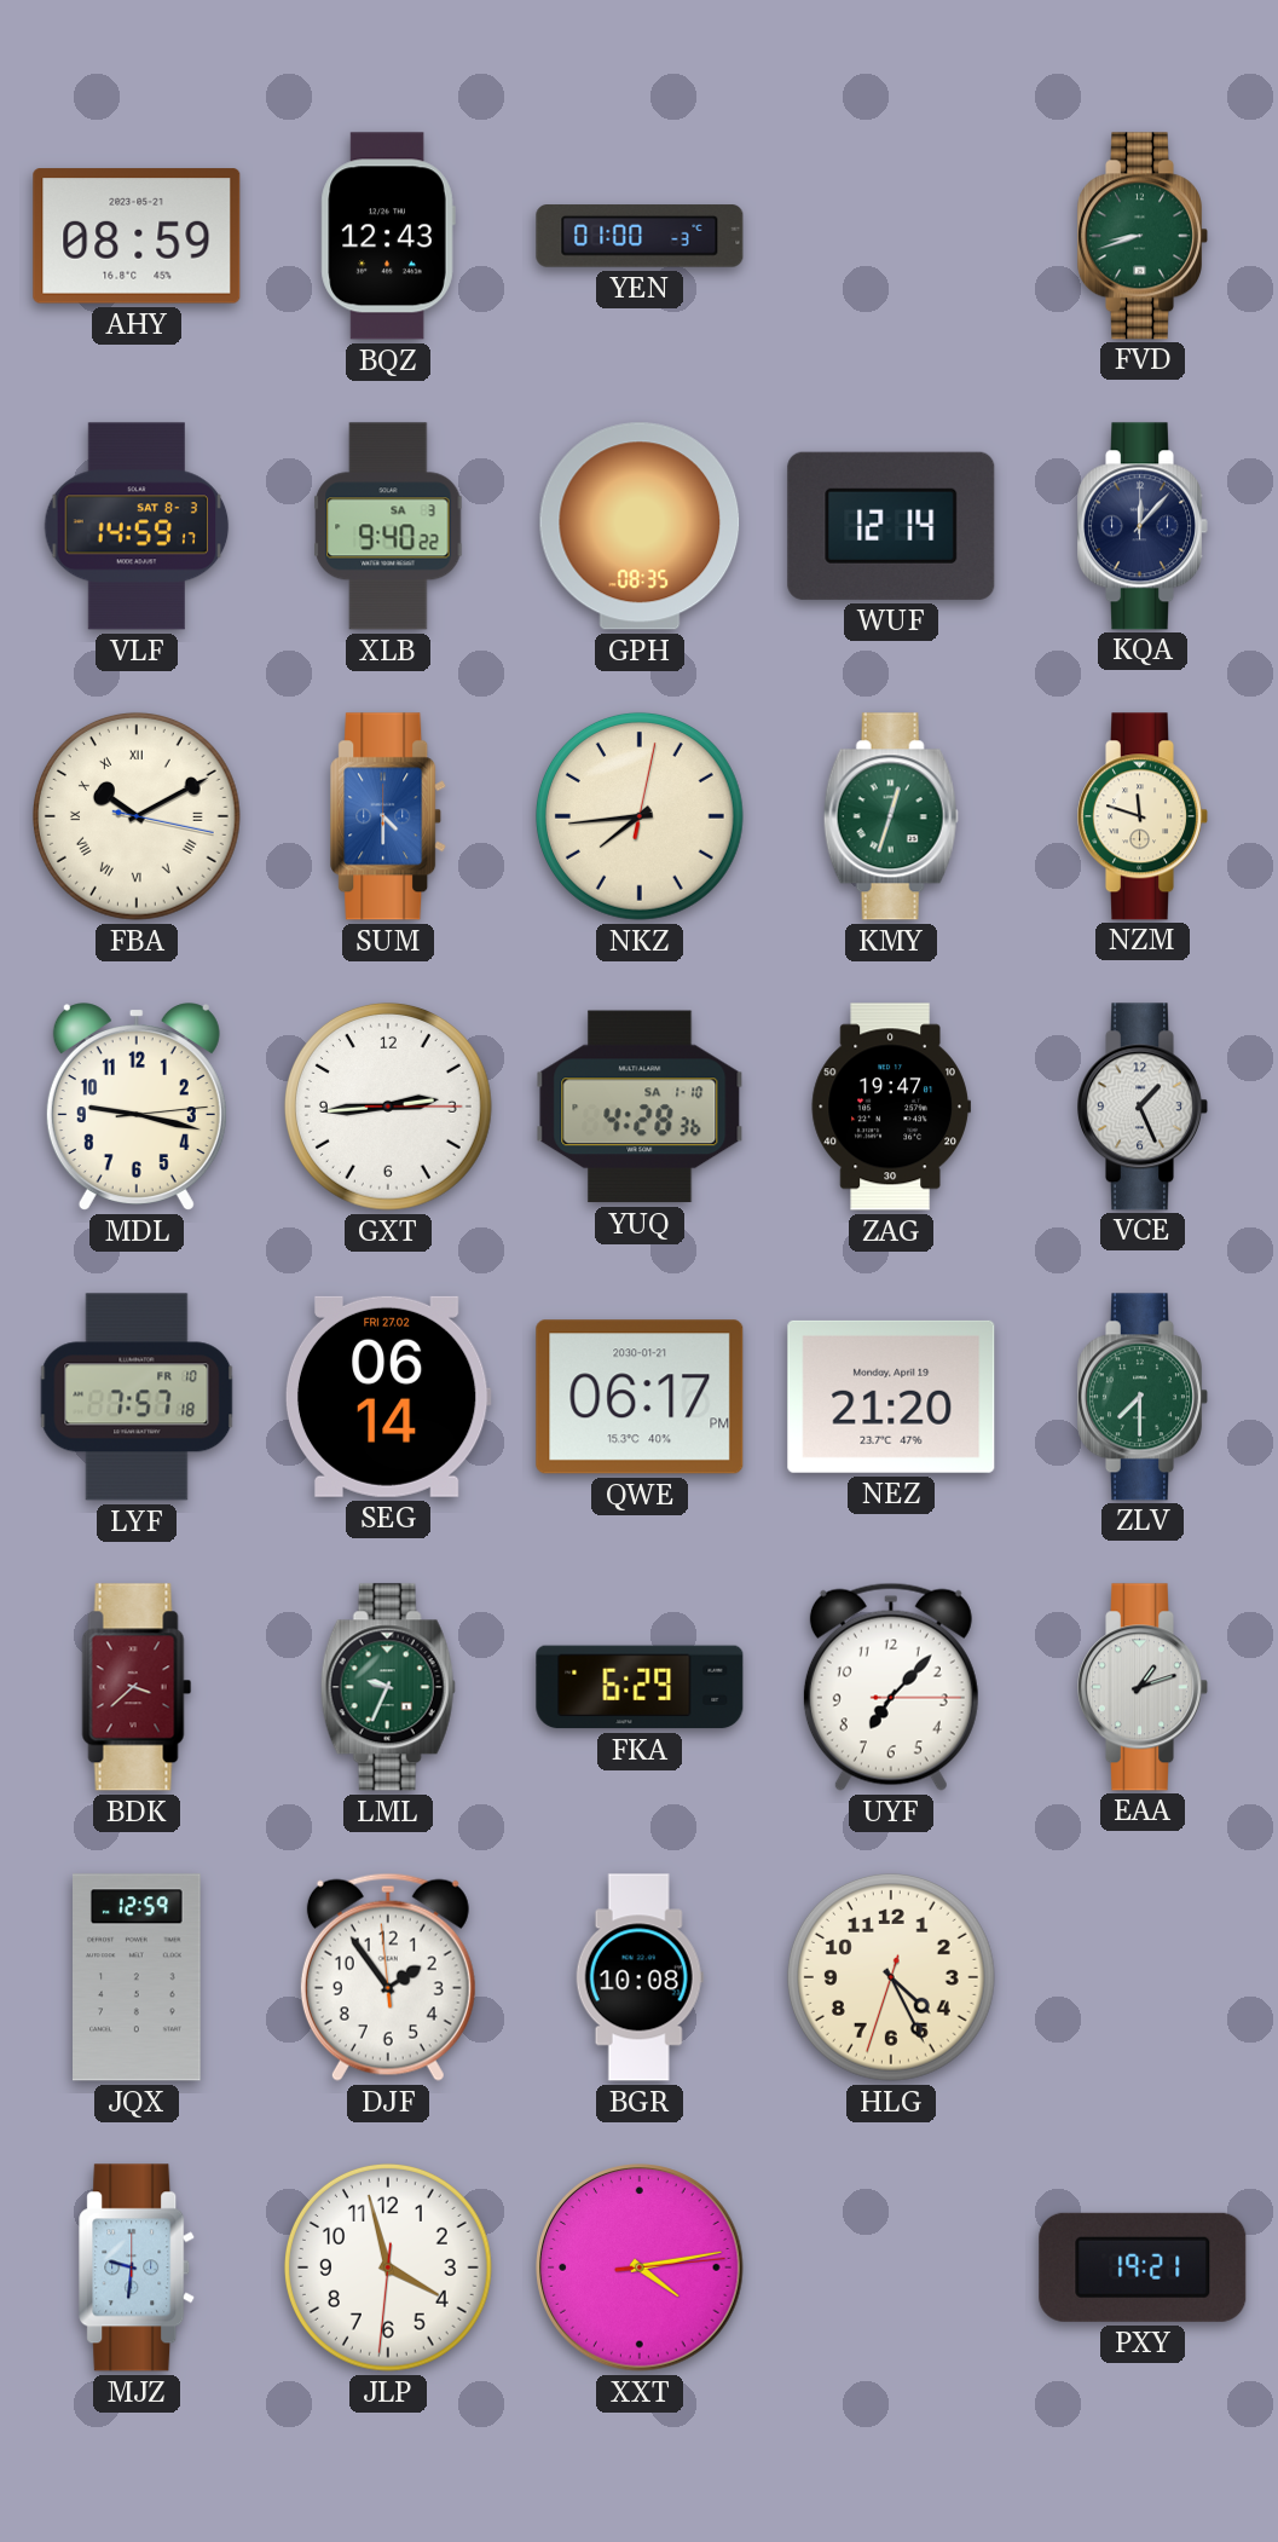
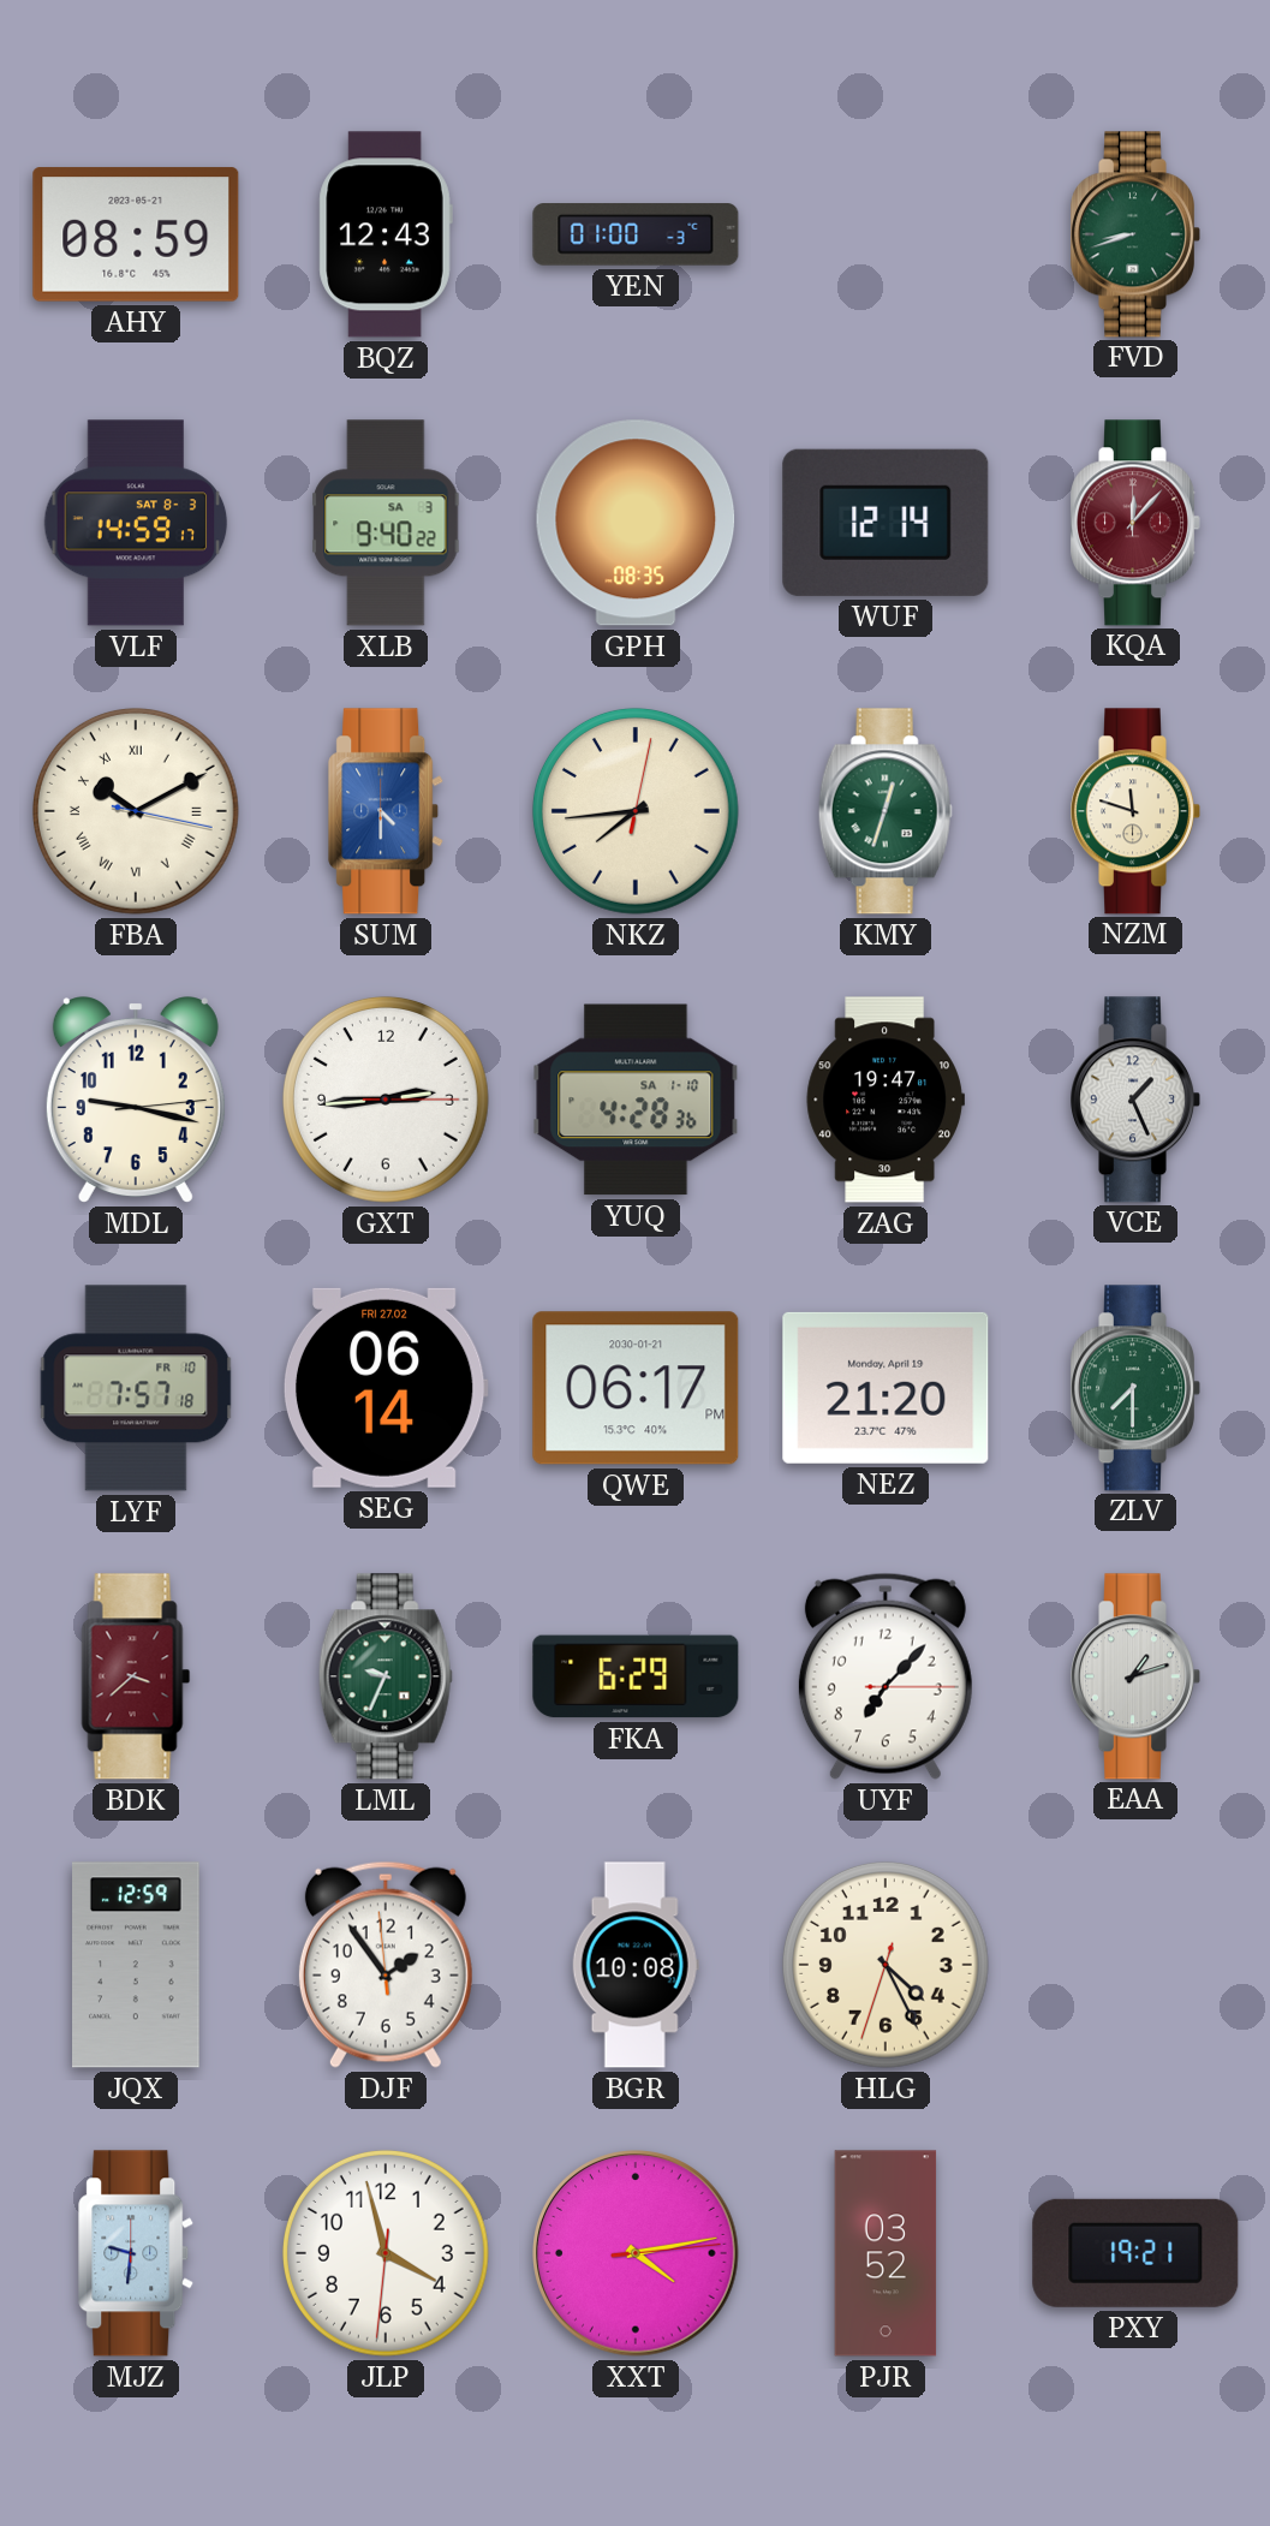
KQA dial: navy -> burgundy (1135, 523)
PJR: none -> 03:52 (886, 2253)
